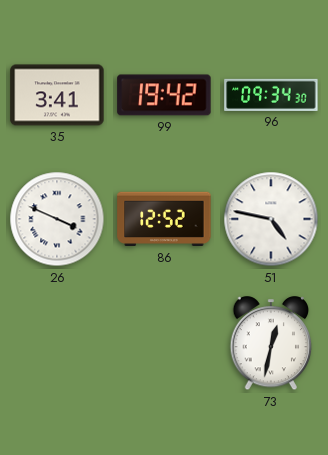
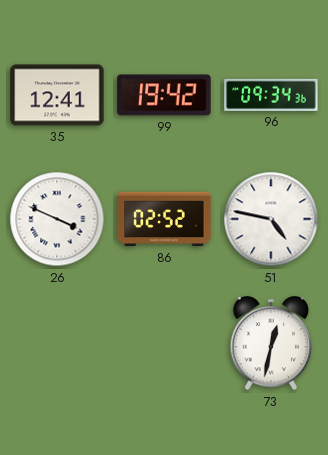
35: 3:41 -> 12:41 (57, 95)
96: 09:34:30 -> 09:34:36 (271, 95)
86: 12:52 -> 02:52 (164, 219)
